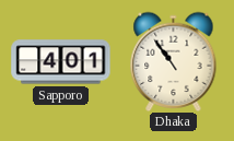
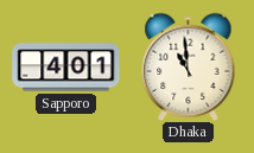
Dhaka: 10:54 -> 10:59 (189, 66)
